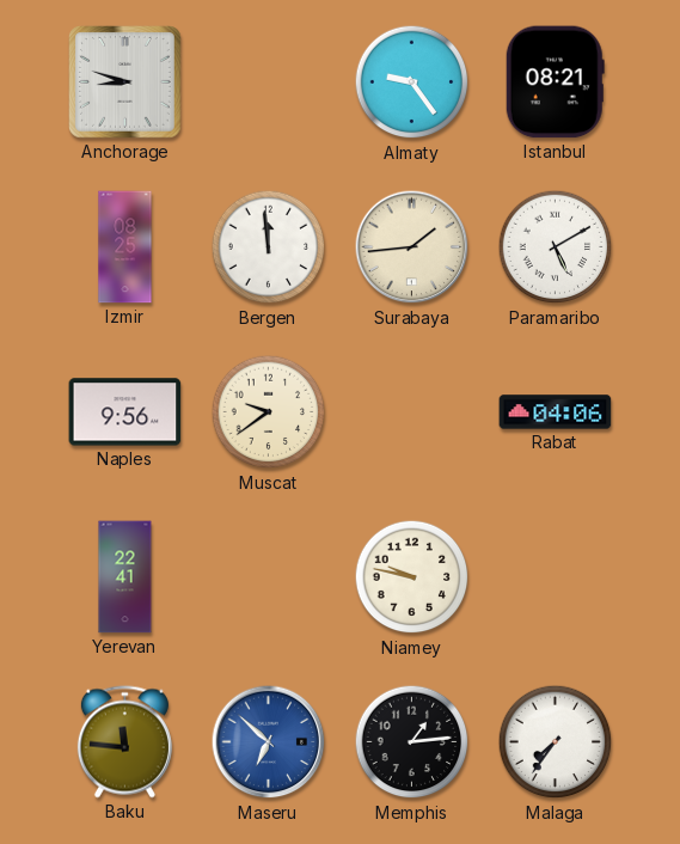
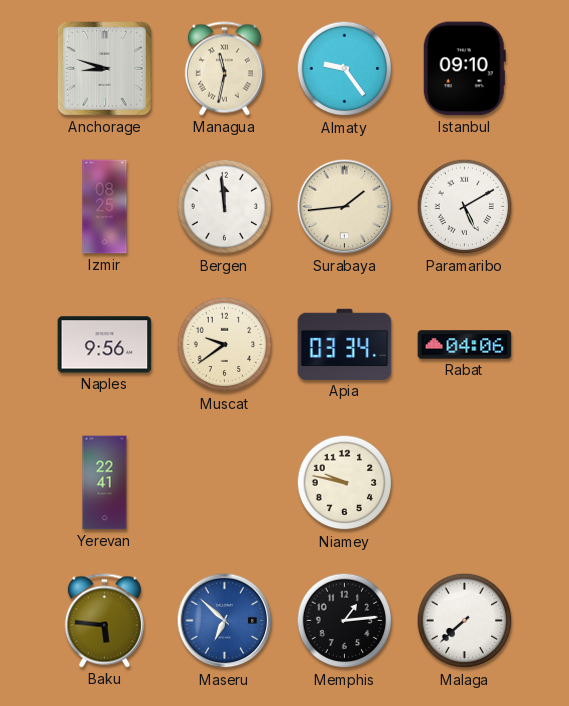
Managua: none -> 11:32 (224, 69)
Istanbul: 08:21 -> 09:10 (464, 69)
Apia: none -> 03:34 (345, 344)
Baku: 11:46 -> 5:46 (104, 621)
Malaga: 7:36 -> 7:38 (465, 621)
